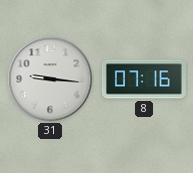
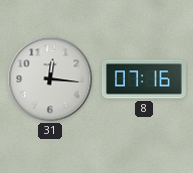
31: 9:16 -> 12:16 (50, 79)
